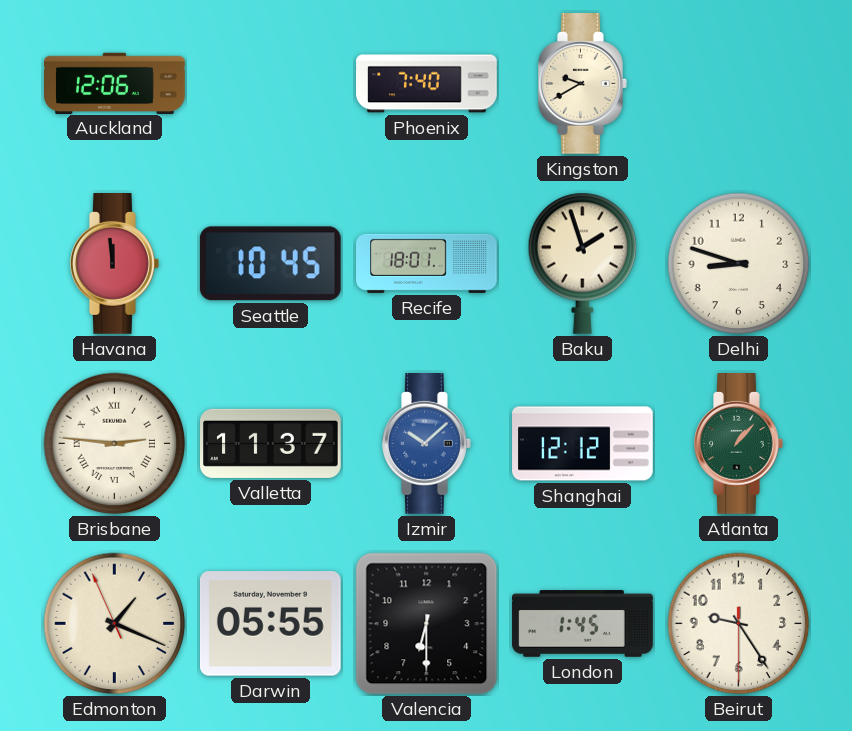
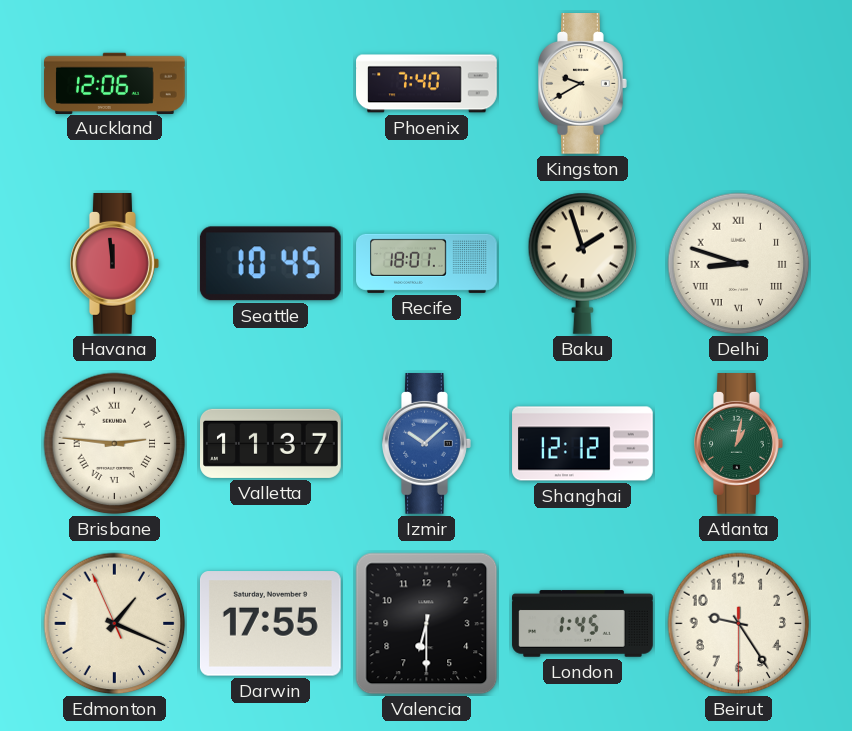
Delhi numerals: Arabic -> Roman (739, 264)
Atlanta: 1:07 -> 1:02 (739, 444)
Darwin: 05:55 -> 17:55 (270, 624)
